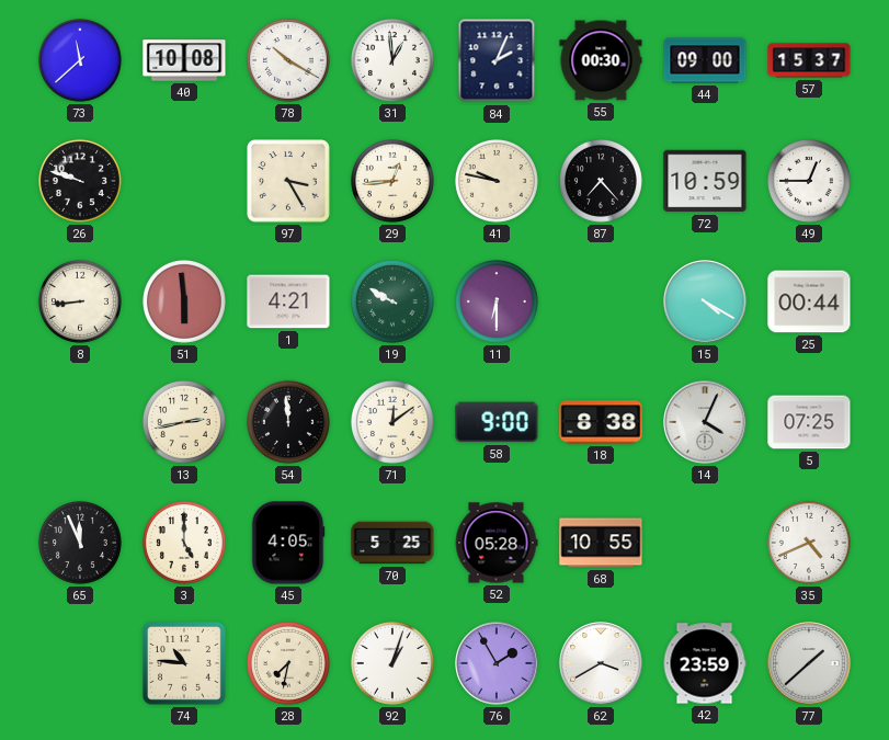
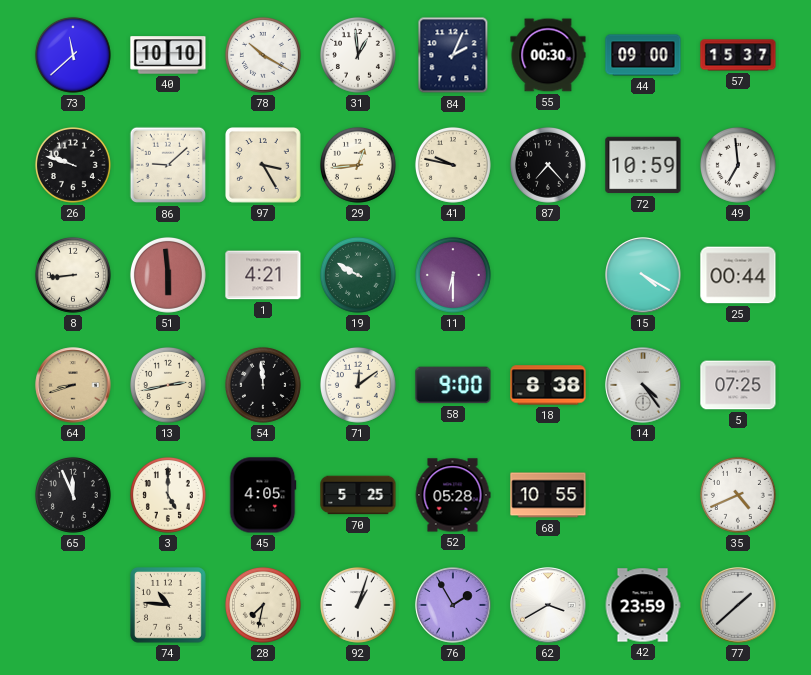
40: 10:08 -> 10:10 (168, 55)
86: none -> 9:08 (168, 165)
49: 12:45 -> 6:59 (738, 165)
64: none -> 8:42 (73, 385)
14: 4:04 -> 4:24 (643, 385)
